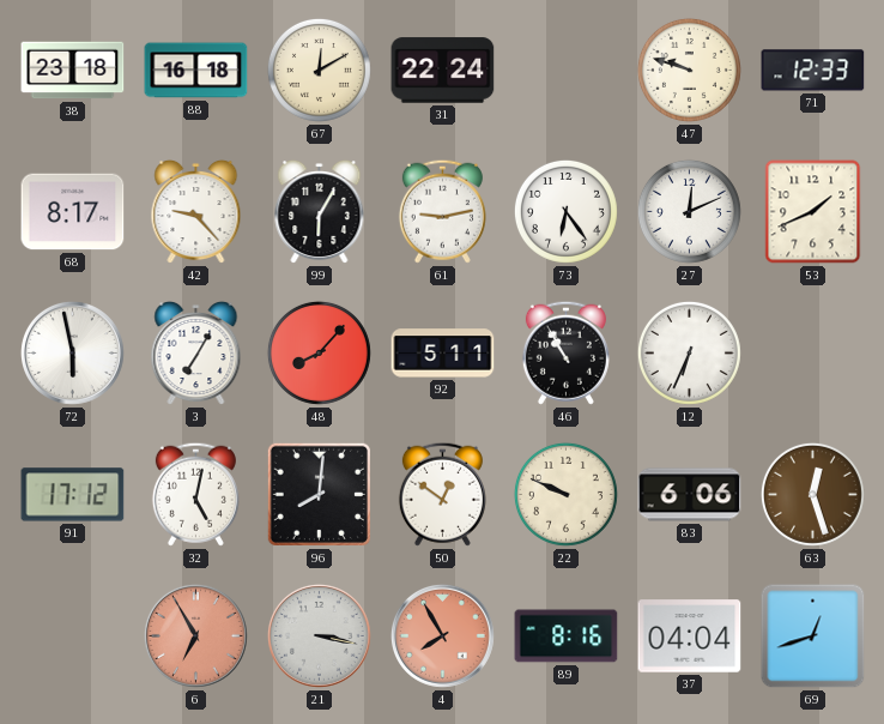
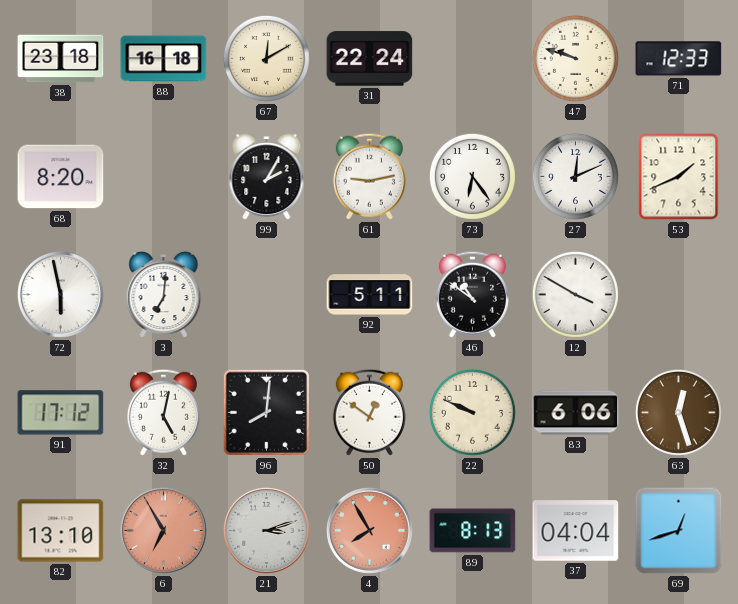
68: 8:17 -> 8:20 (61, 177)
42: 9:23 -> none (196, 212)
99: 6:05 -> 2:05 (267, 177)
3: 7:05 -> 7:01 (164, 295)
48: 8:07 -> none (319, 352)
46: 10:55 -> 10:51 (472, 294)
12: 6:34 -> 3:50 (575, 294)
82: none -> 13:10 (61, 531)
21: 3:17 -> 3:12 (266, 530)
89: 8:16 -> 8:13 (473, 531)
